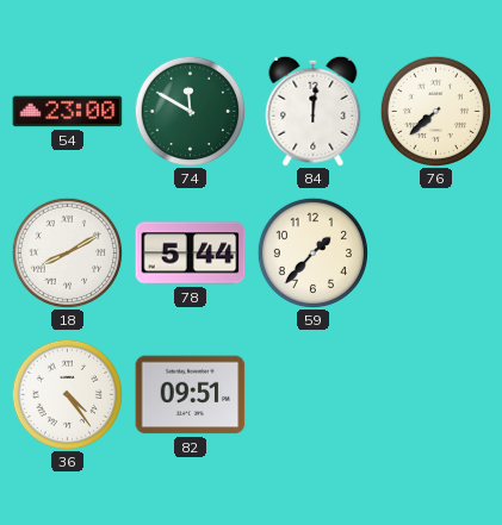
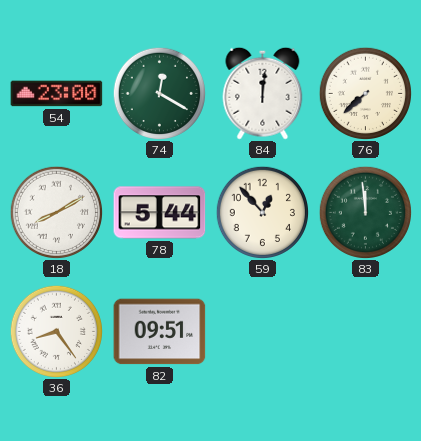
74: 11:50 -> 12:20 (159, 93)
59: 1:37 -> 12:53 (262, 212)
83: none -> 11:59 (365, 212)
36: 4:24 -> 8:24 (56, 331)
